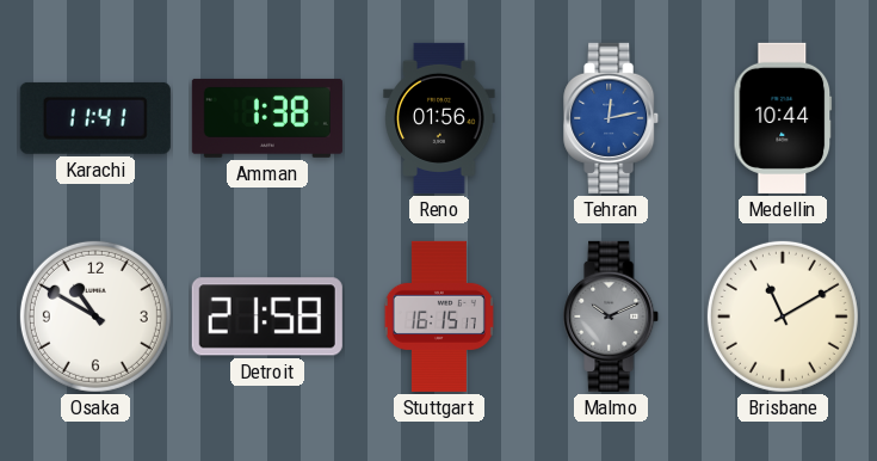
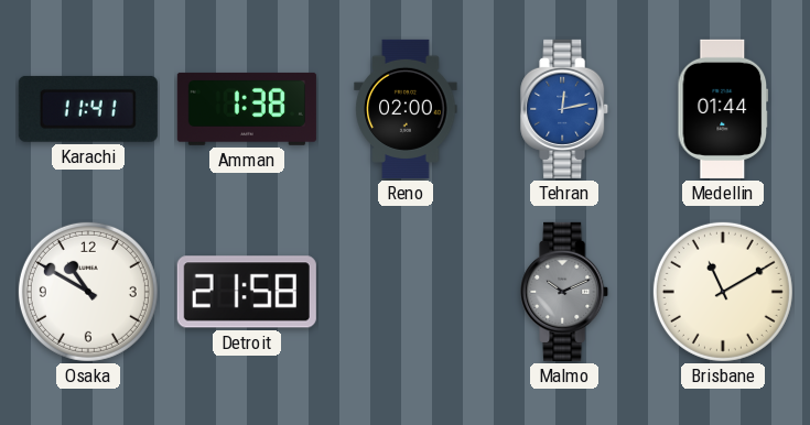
Reno: 01:56 -> 02:00 (406, 109)
Medellin: 10:44 -> 01:44 (723, 109)
Stuttgart: 16:15 -> none (439, 316)
